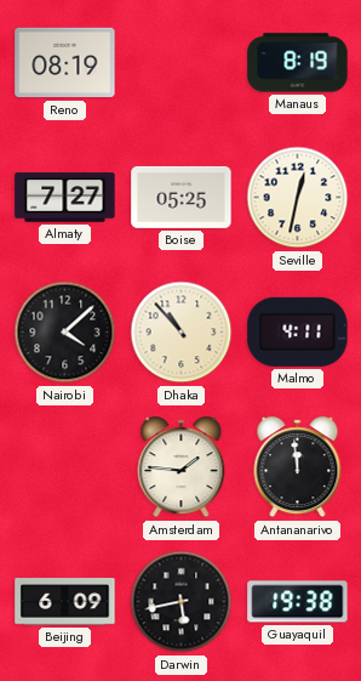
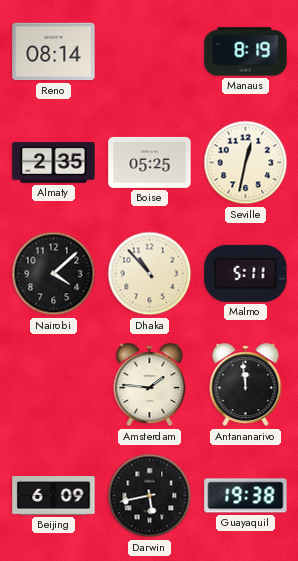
Reno: 08:19 -> 08:14 (54, 52)
Almaty: 7:27 -> 2:35 (54, 163)
Malmo: 4:11 -> 5:11 (246, 273)
